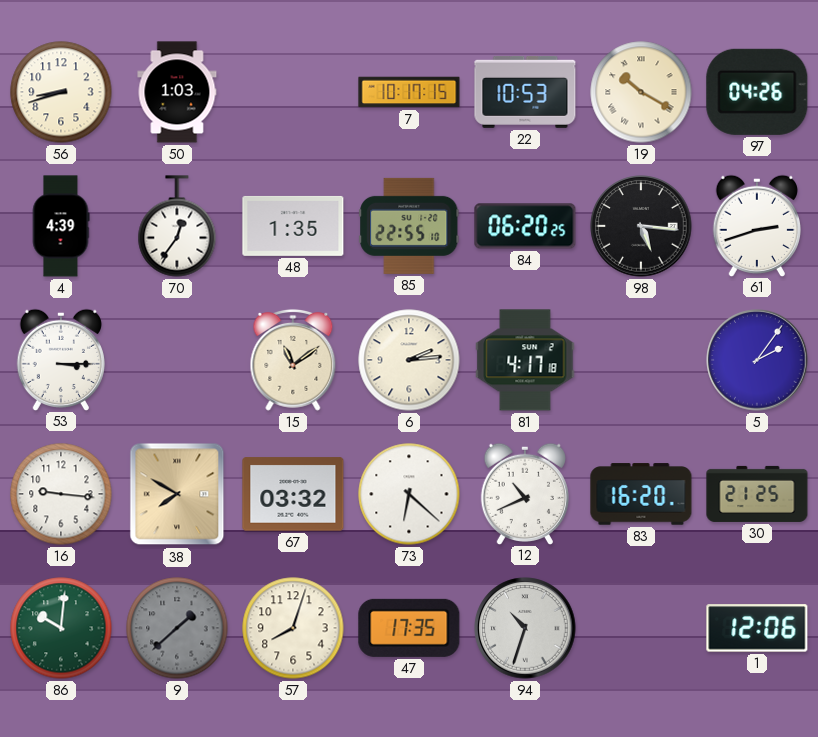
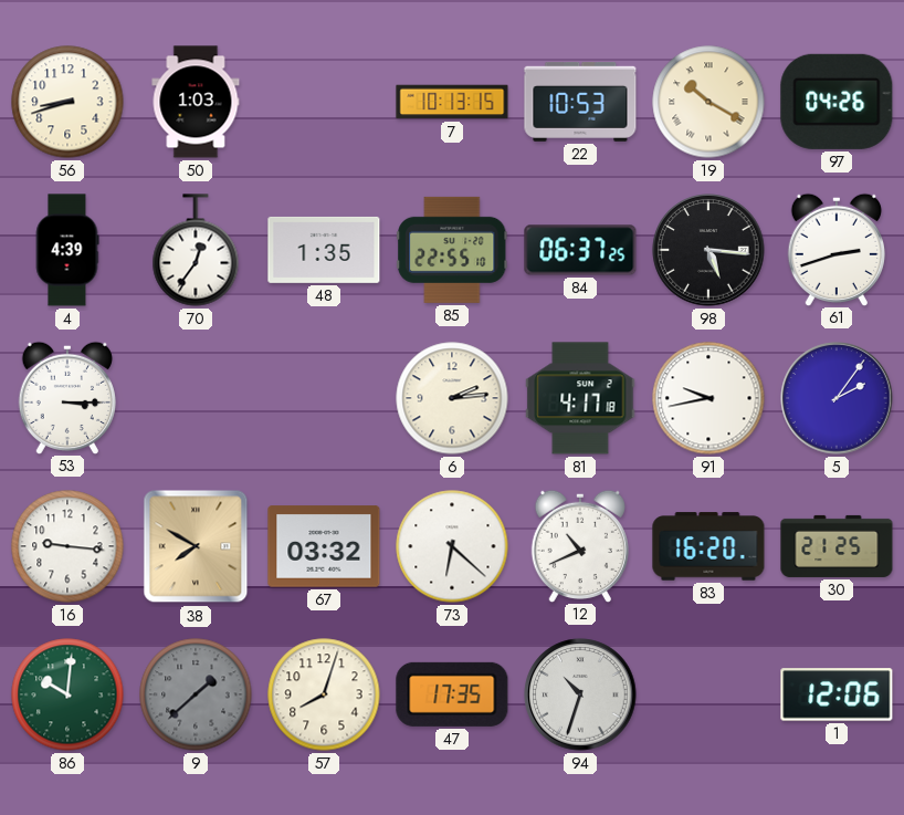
7: 10:17 -> 10:13 (452, 102)
84: 06:20 -> 06:37 (580, 250)
15: 11:09 -> none (293, 360)
91: none -> 9:43 (708, 398)
